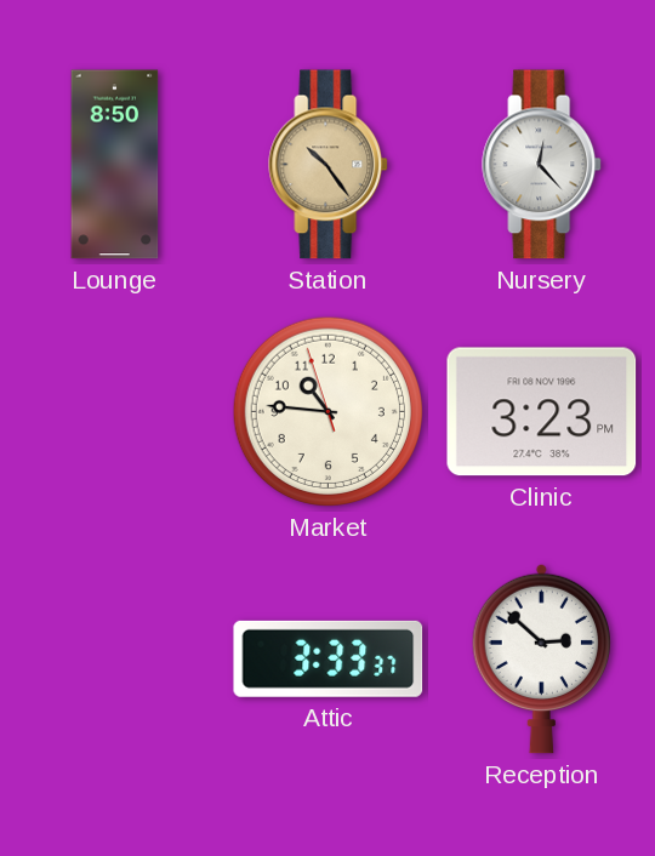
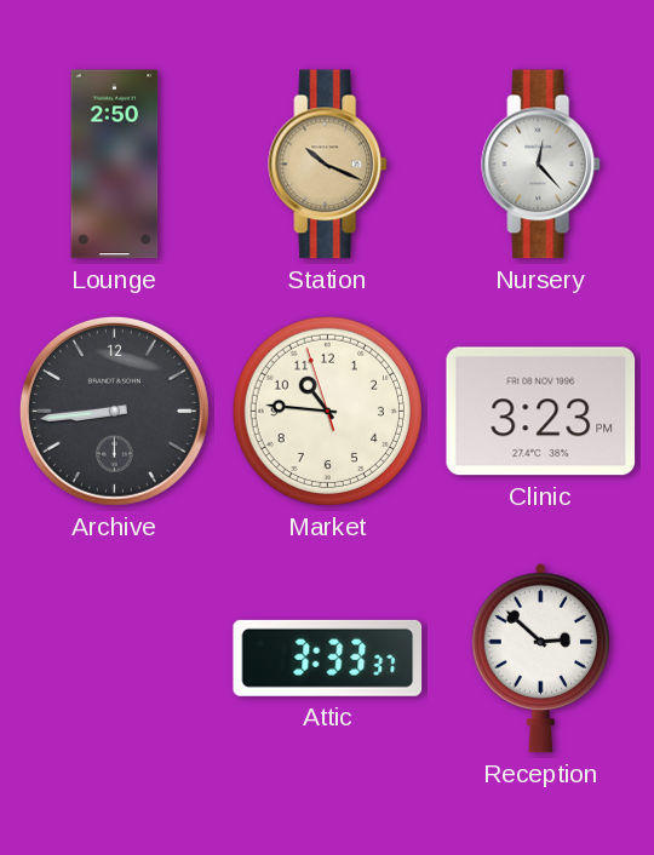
Lounge: 8:50 -> 2:50 (115, 165)
Station: 10:24 -> 10:19 (328, 165)
Archive: none -> 8:44 (114, 411)
